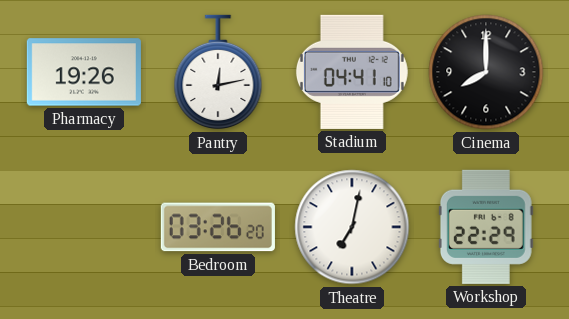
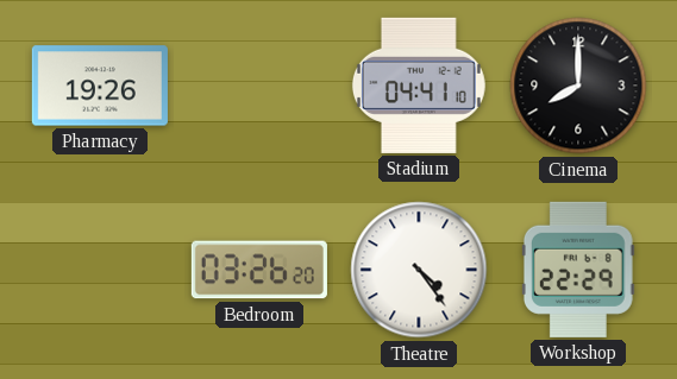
Pantry: 12:13 -> none (218, 72)
Theatre: 7:02 -> 4:24 (419, 270)
